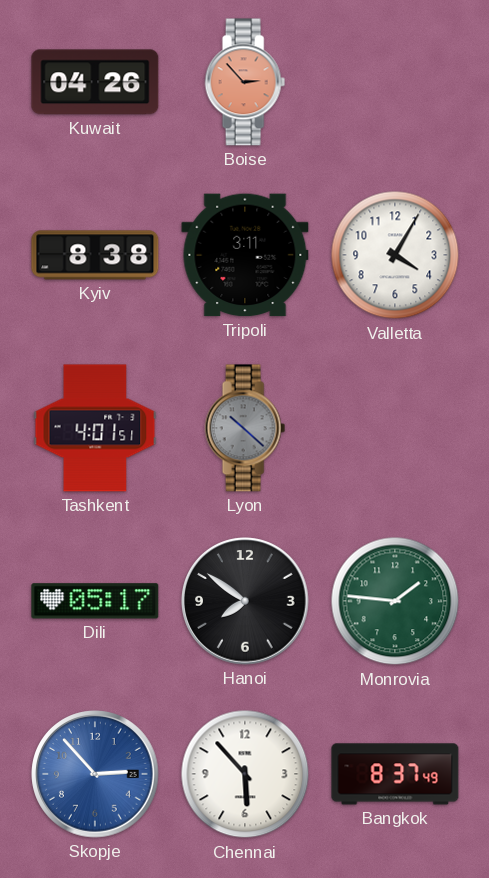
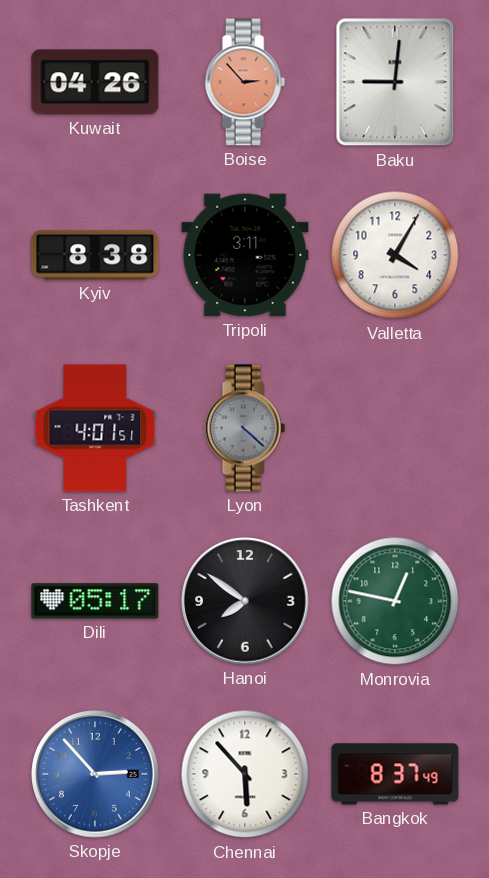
Baku: none -> 9:01 (395, 82)
Lyon: 10:22 -> 4:22 (245, 428)
Monrovia: 1:46 -> 12:47 (395, 601)
